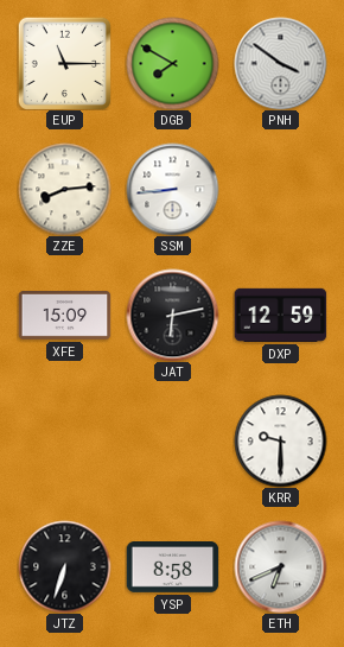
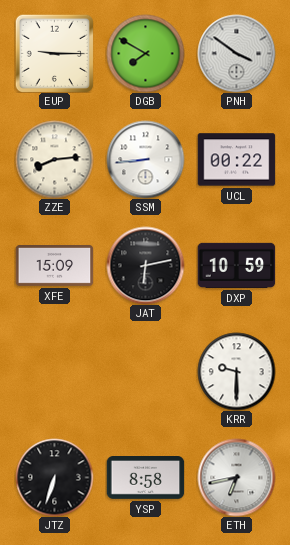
EUP: 11:15 -> 9:15 (54, 53)
UCL: none -> 00:22 (236, 160)
DXP: 12:59 -> 10:59 (236, 265)
ETH: 6:41 -> 6:43 (236, 477)
